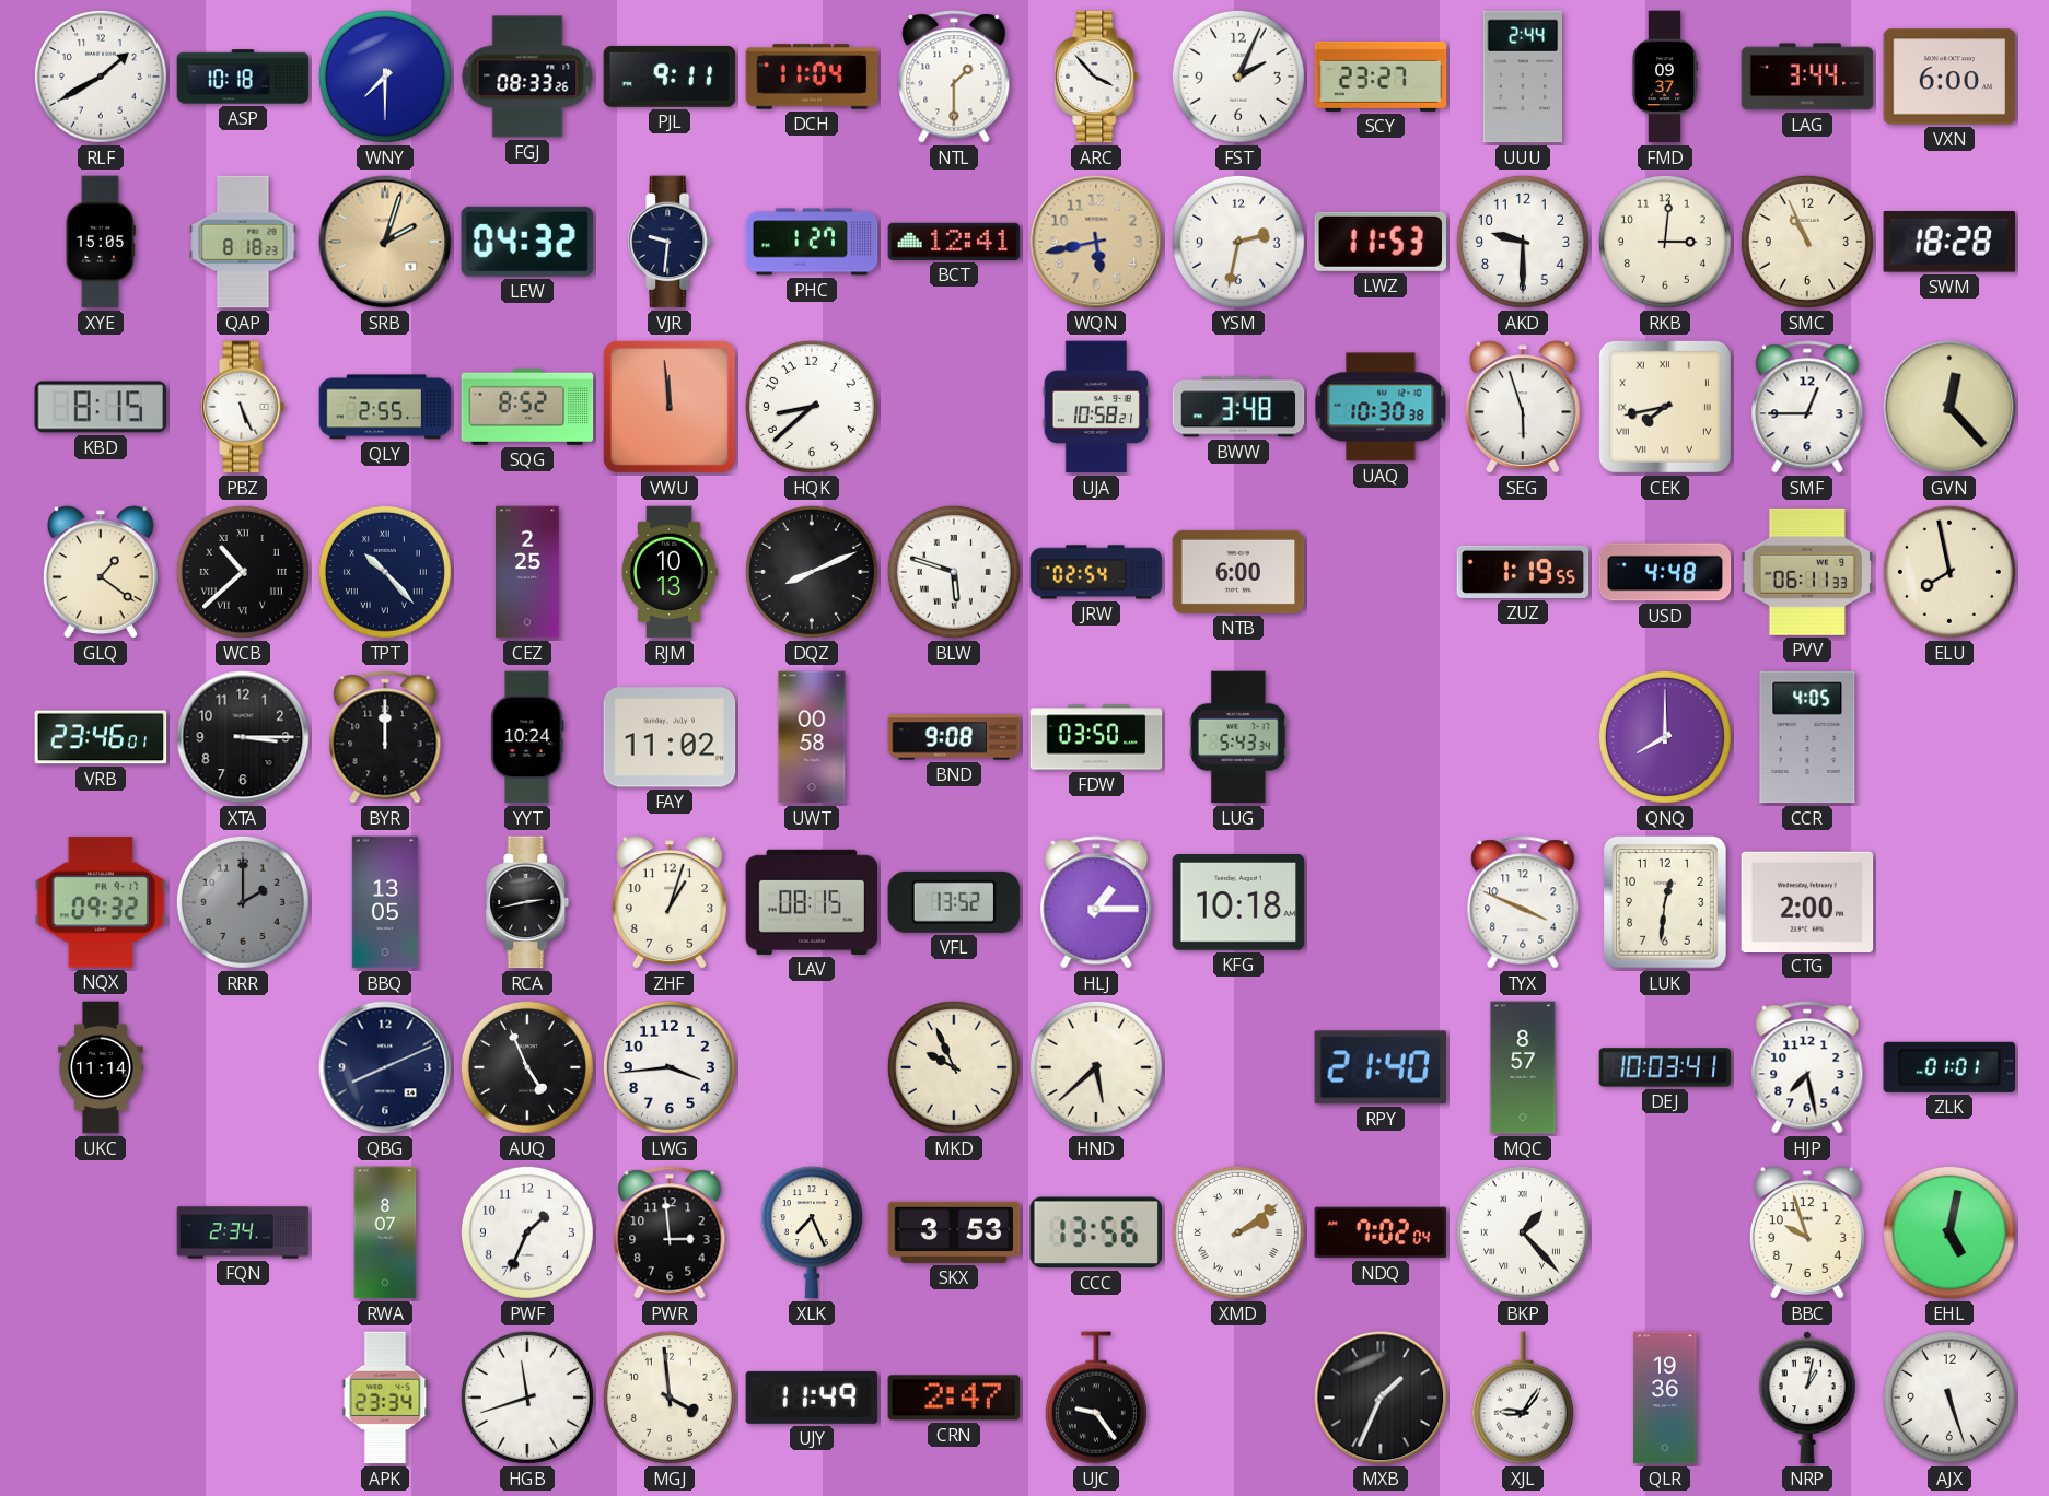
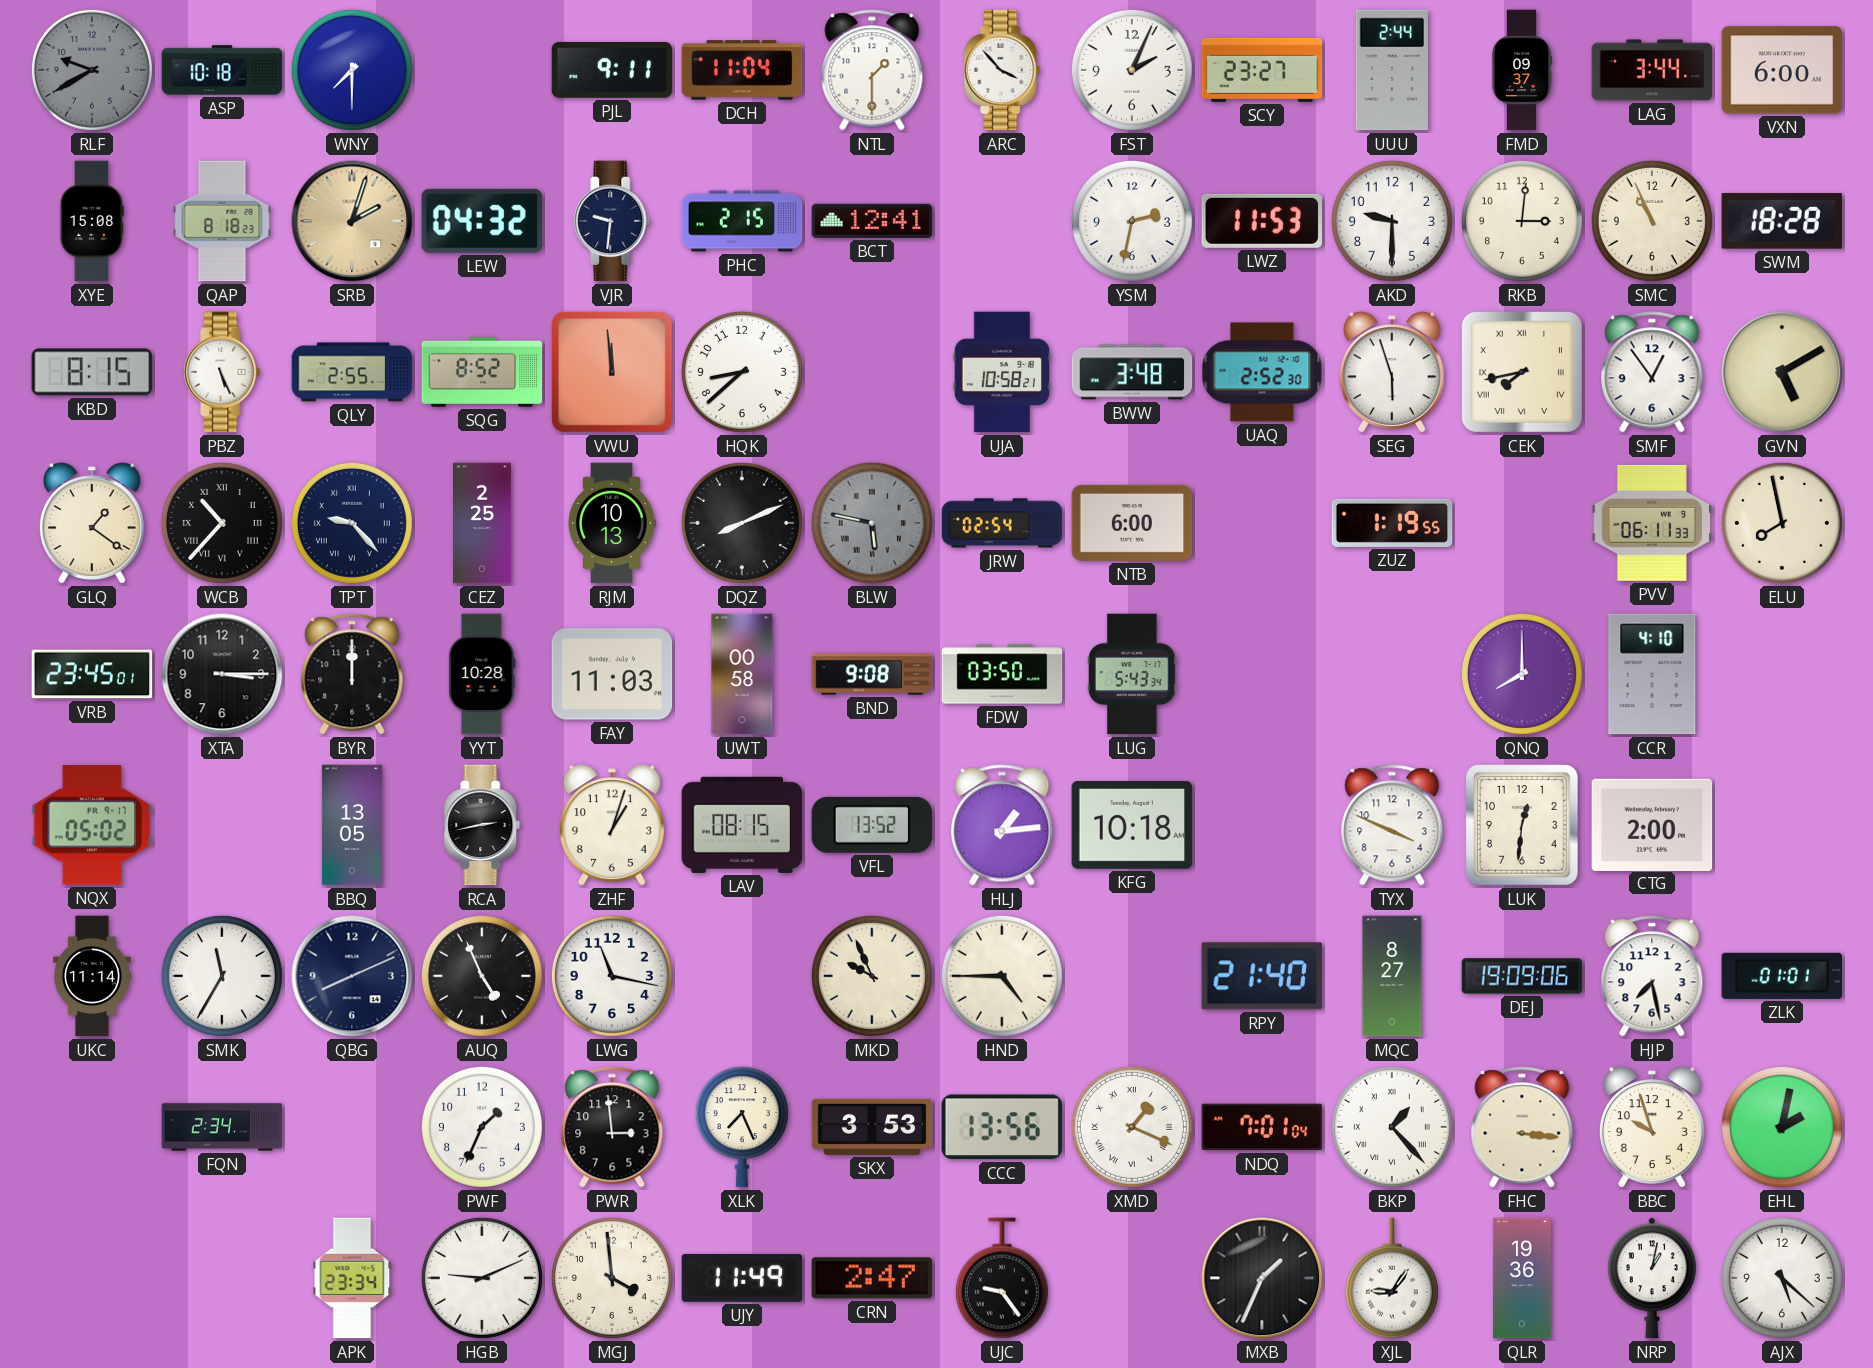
RLF: 1:40 -> 9:40 (92, 70)
RLF dial: white -> grey (92, 70)
FGJ: 08:33 -> none (527, 77)
XYE: 15:05 -> 15:08 (92, 221)
PHC: 1:27 -> 2:15 (742, 221)
WQN: 5:43 -> none (1096, 242)
UAQ: 10:30 -> 2:52 (1262, 372)
SMF: 12:45 -> 12:54 (1652, 372)
GVN: 12:23 -> 5:10 (1782, 372)
WCB: 10:38 -> 10:37 (222, 523)
TPT: 10:23 -> 9:23 (352, 523)
BLW: 5:48 -> 5:47 (872, 523)
BLW dial: white -> grey (872, 523)
USD: 4:48 -> none (1665, 572)
VRB: 23:46 -> 23:45 (92, 674)
YYT: 10:24 -> 10:28 (482, 674)
FAY: 11:02 -> 11:03 (612, 674)
CCR: 4:05 -> 4:10 (1652, 674)
NQX: 09:32 -> 05:02 (92, 825)
RRR: 2:00 -> none (243, 902)
HLJ: 1:15 -> 1:14 (1002, 825)
SMK: none -> 11:35 (222, 976)
LWG: 3:44 -> 11:17 (612, 976)
HND: 5:38 -> 4:45 (1002, 976)
MQC: 8:57 -> 8:27 (1392, 976)
DEJ: 10:03 -> 19:09 (1522, 976)
RWA: 8:07 -> none (385, 1232)
XMD: 2:09 -> 1:19 (1132, 1127)
NDQ: 7:02 -> 7:01 (1262, 1127)
FHC: none -> 3:16 (1522, 1127)
EHL: 5:02 -> 2:02 (1782, 1127)
HGB: 11:42 -> 9:11 (482, 1278)
AJX: 5:27 -> 5:22 (1782, 1278)
